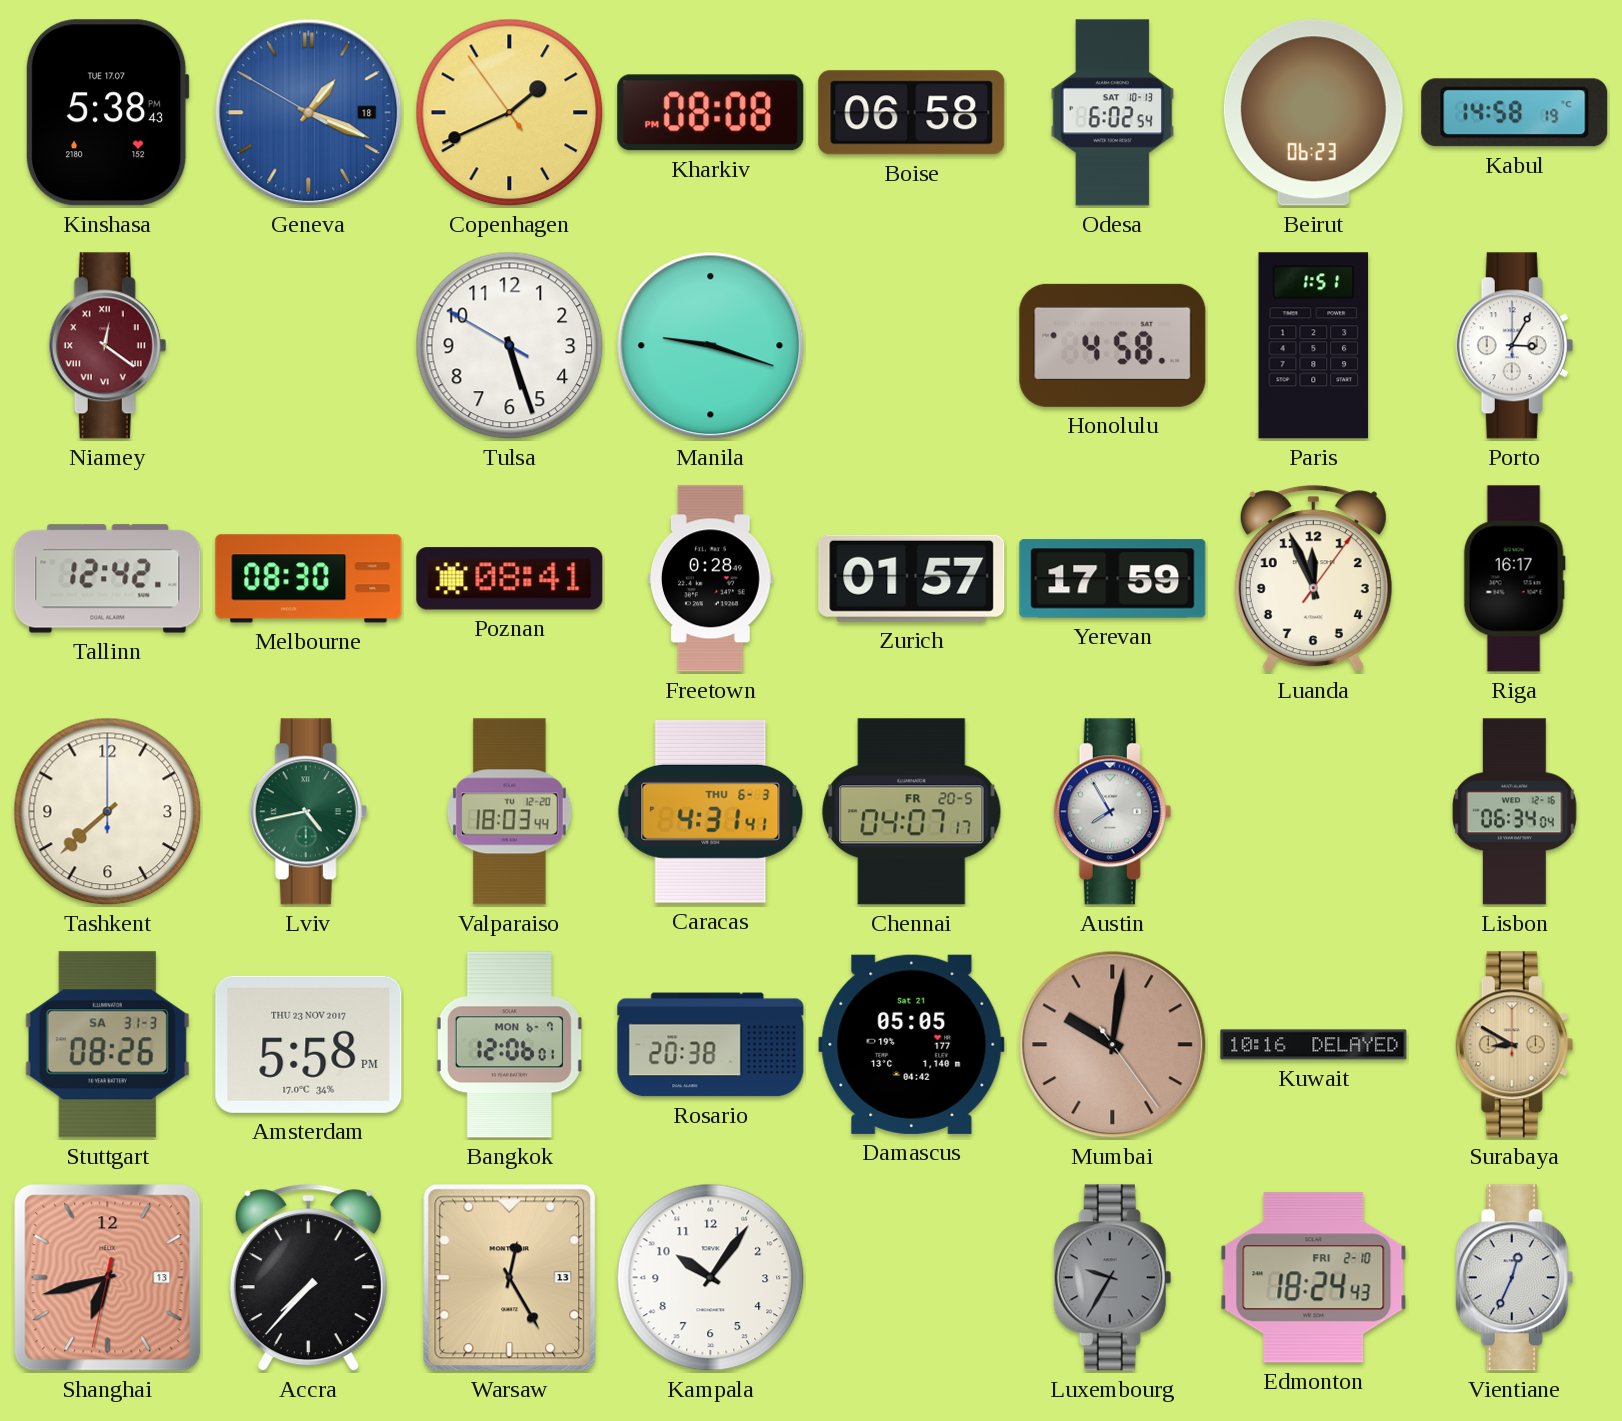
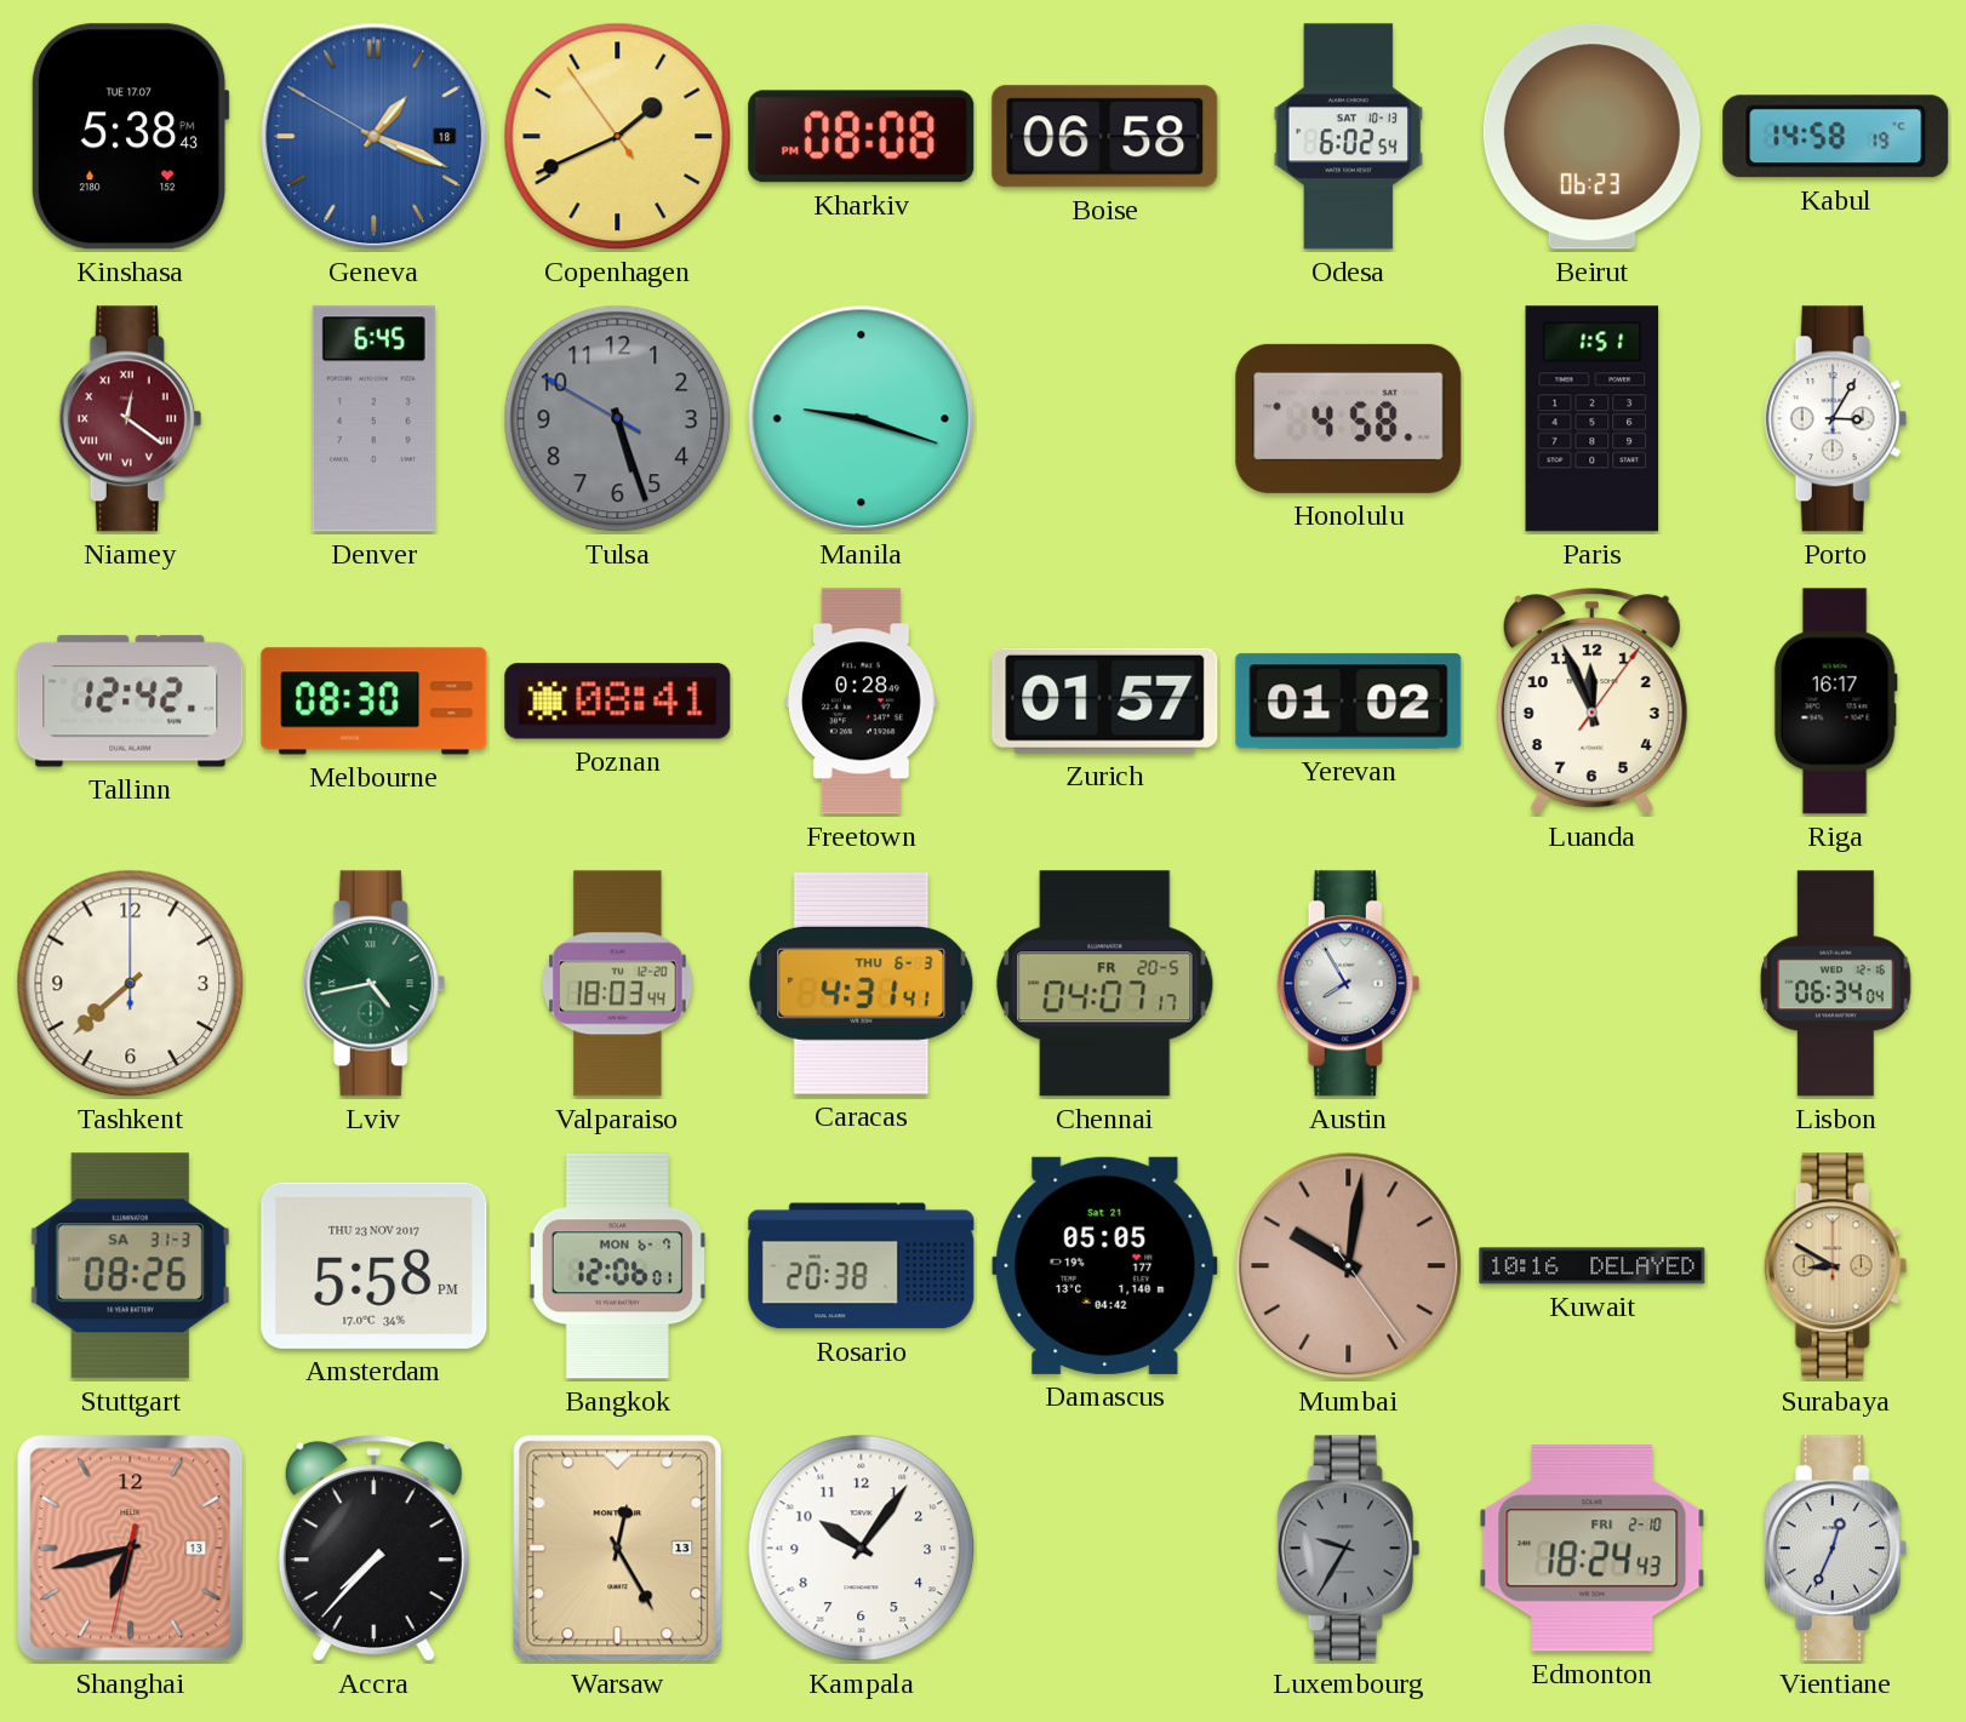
Denver: none -> 6:45 (373, 419)
Tulsa dial: white -> grey (618, 419)
Yerevan: 17:59 -> 01:02 (1349, 702)
